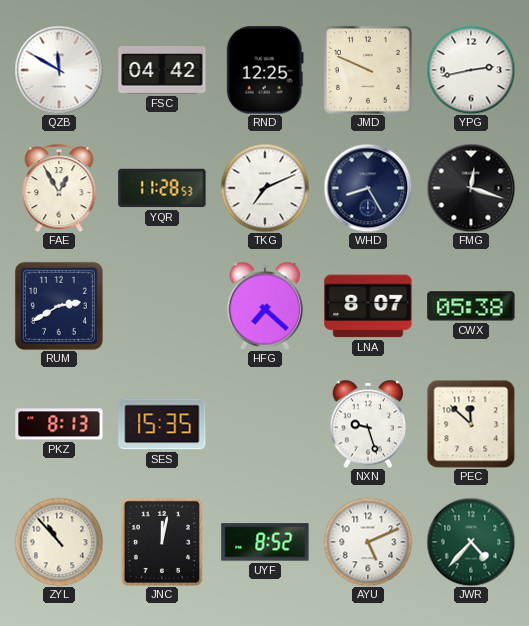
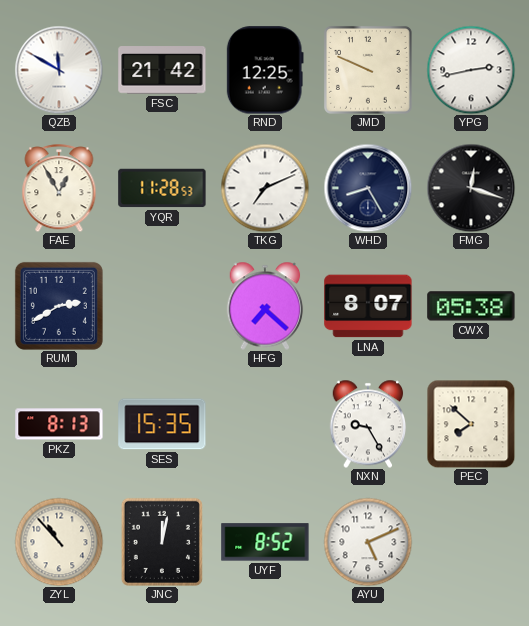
FSC: 04:42 -> 21:42 (162, 70)
NXN: 9:27 -> 9:25 (368, 424)
PEC: 11:52 -> 7:52 (471, 424)
JWR: 4:37 -> none (471, 542)
